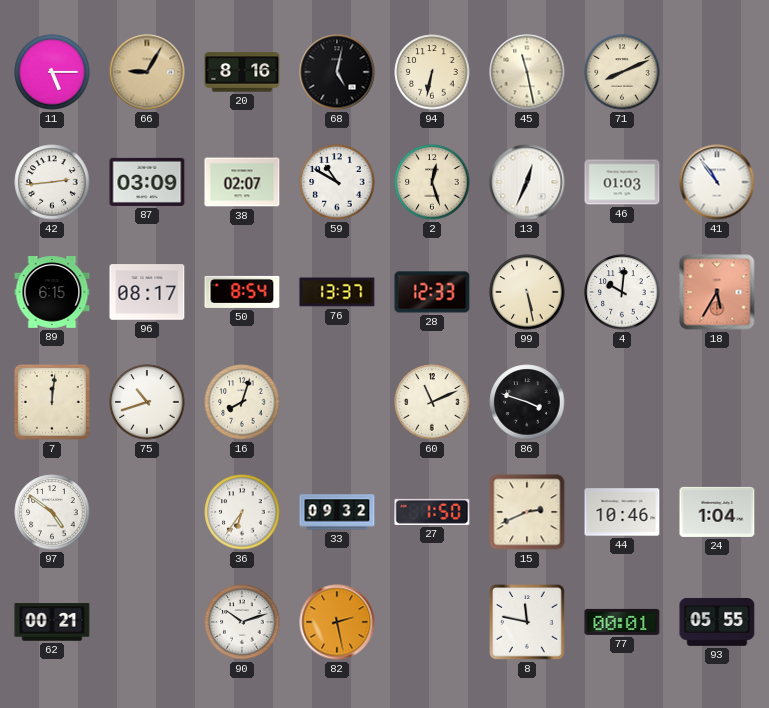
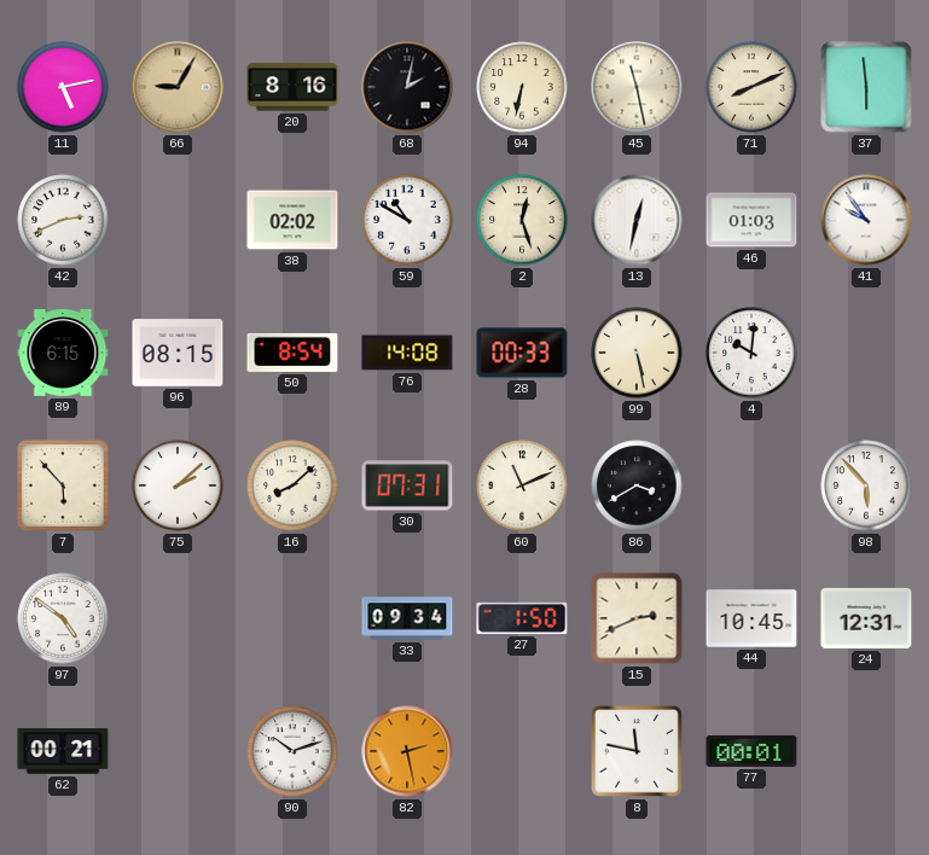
11: 5:15 -> 5:13 (63, 87)
68: 5:02 -> 2:02 (407, 87)
37: none -> 5:59 (866, 87)
42: 2:44 -> 2:41 (63, 220)
87: 03:09 -> none (147, 182)
38: 02:07 -> 02:02 (292, 220)
13: 12:34 -> 12:32 (637, 220)
41: 10:54 -> 9:54 (866, 220)
96: 08:17 -> 08:15 (178, 353)
76: 13:37 -> 14:08 (407, 353)
28: 12:33 -> 00:33 (522, 353)
18: 5:35 -> none (717, 292)
7: 12:01 -> 5:53 (63, 485)
75: 10:42 -> 2:08 (178, 485)
16: 8:03 -> 8:08 (292, 485)
30: none -> 07:31 (407, 485)
86: 3:48 -> 3:40 (637, 485)
98: none -> 5:53 (866, 485)
36: 6:36 -> none (242, 512)
33: 09:32 -> 09:34 (407, 618)
44: 10:46 -> 10:45 (751, 618)
24: 1:04 -> 12:31 (866, 618)
93: 05:55 -> none (717, 622)
